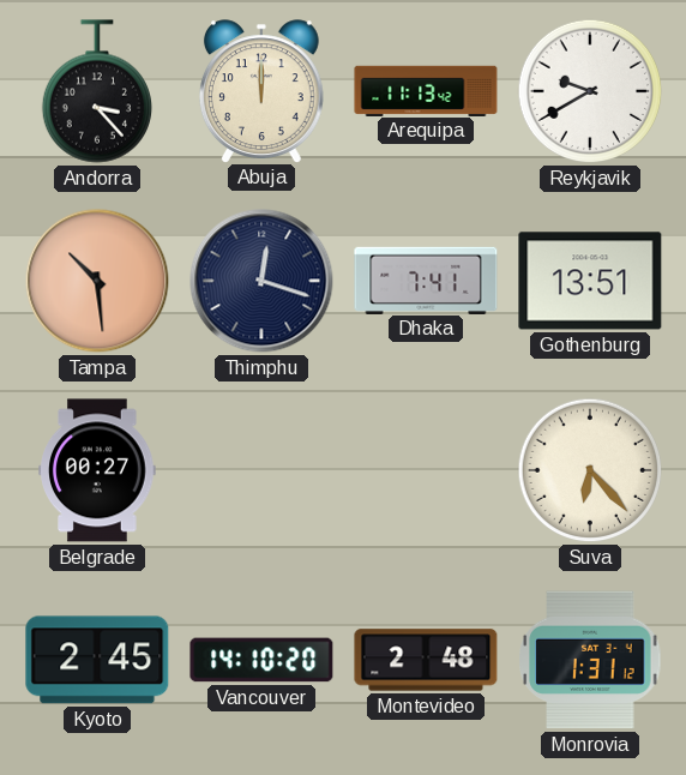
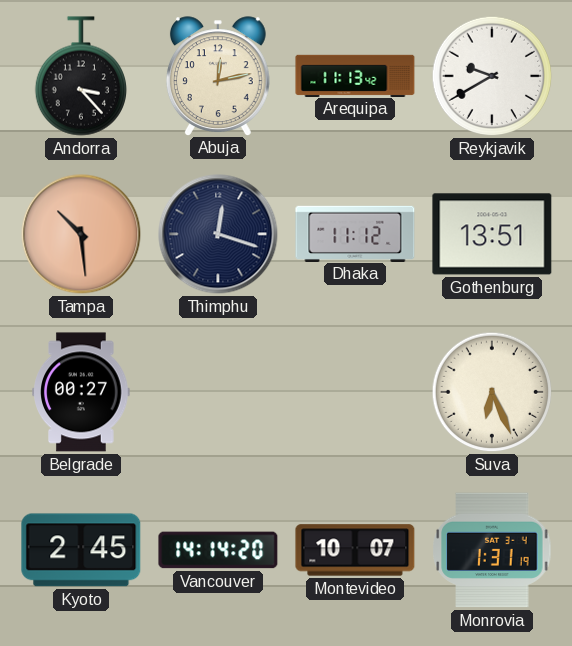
Abuja: 12:00 -> 12:13 (218, 76)
Dhaka: 7:41 -> 11:12 (355, 233)
Suva: 6:23 -> 6:26 (492, 392)
Vancouver: 14:10 -> 14:14 (218, 550)
Montevideo: 2:48 -> 10:07 (355, 550)
Monrovia: 1:31:12 -> 1:31:19 (492, 550)
